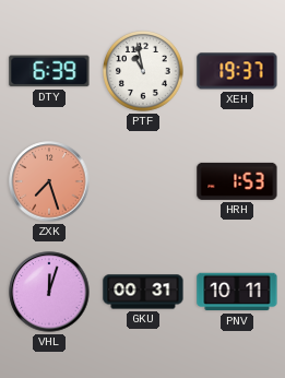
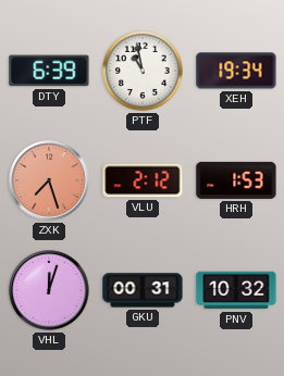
XEH: 19:37 -> 19:34 (236, 71)
VLU: none -> 2:12 (143, 180)
PNV: 10:11 -> 10:32 (236, 290)
